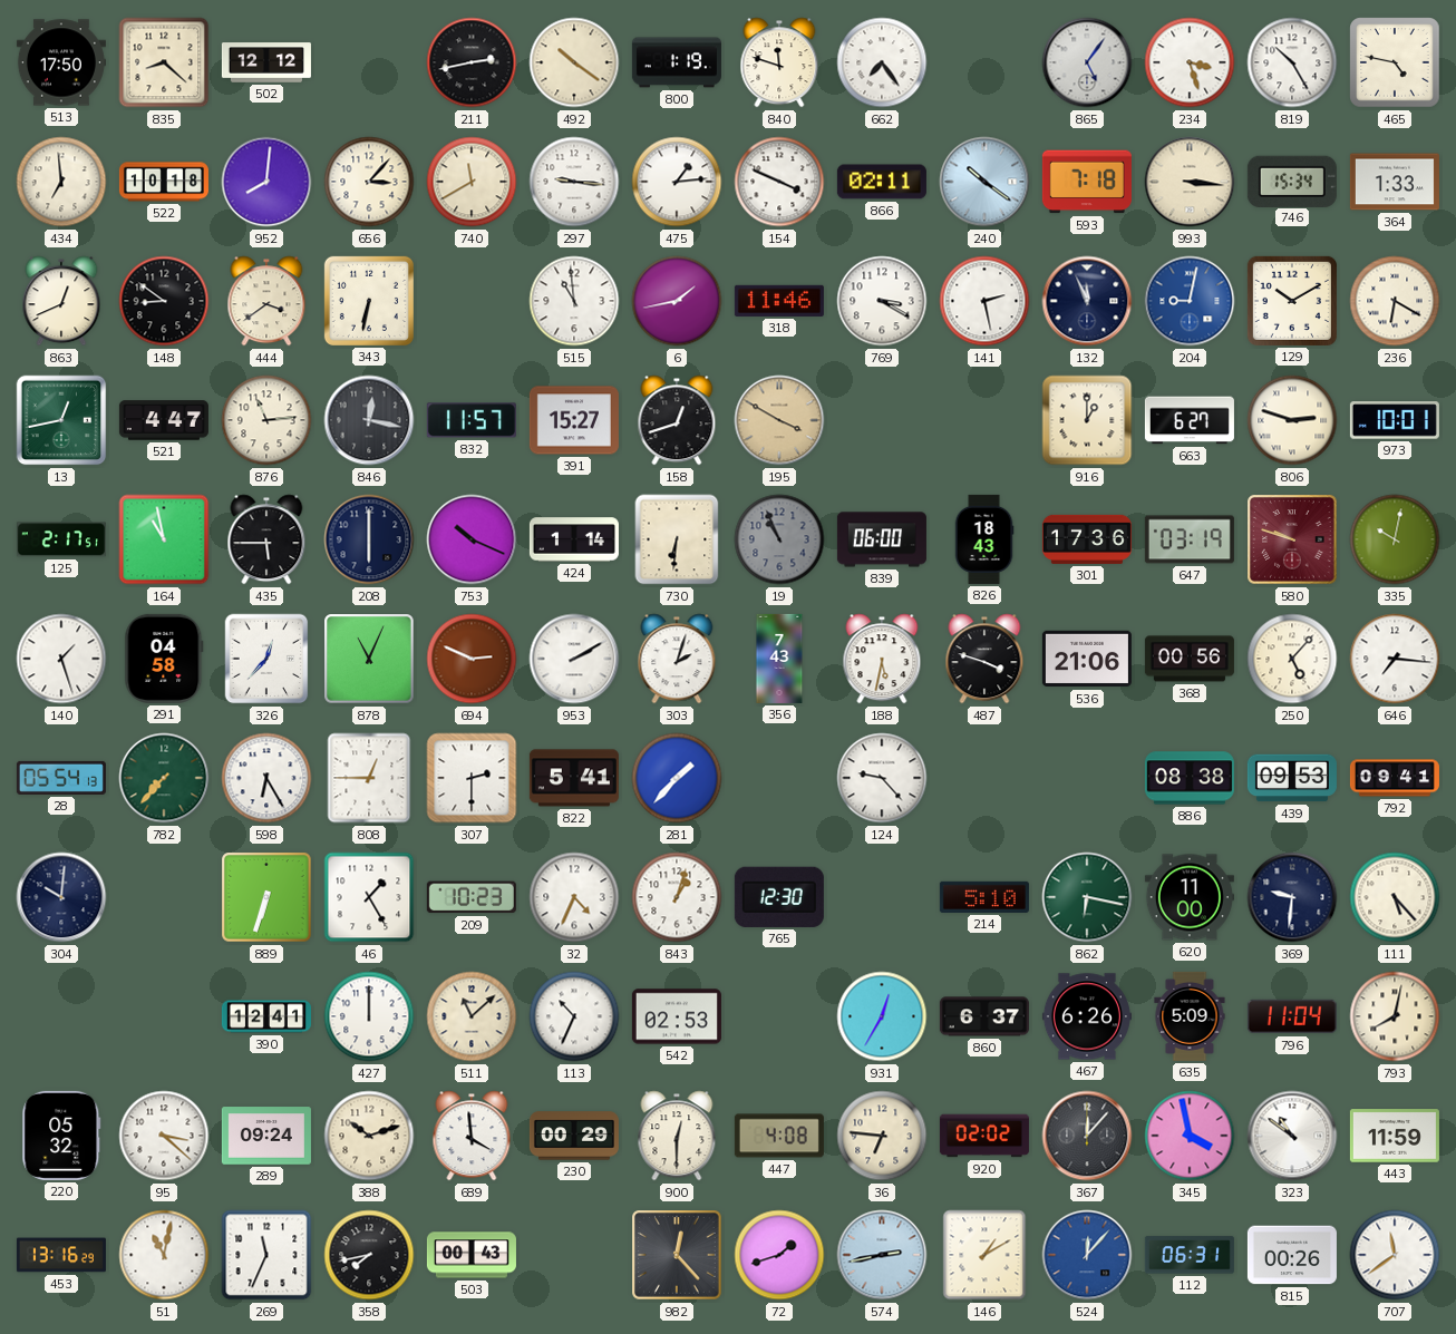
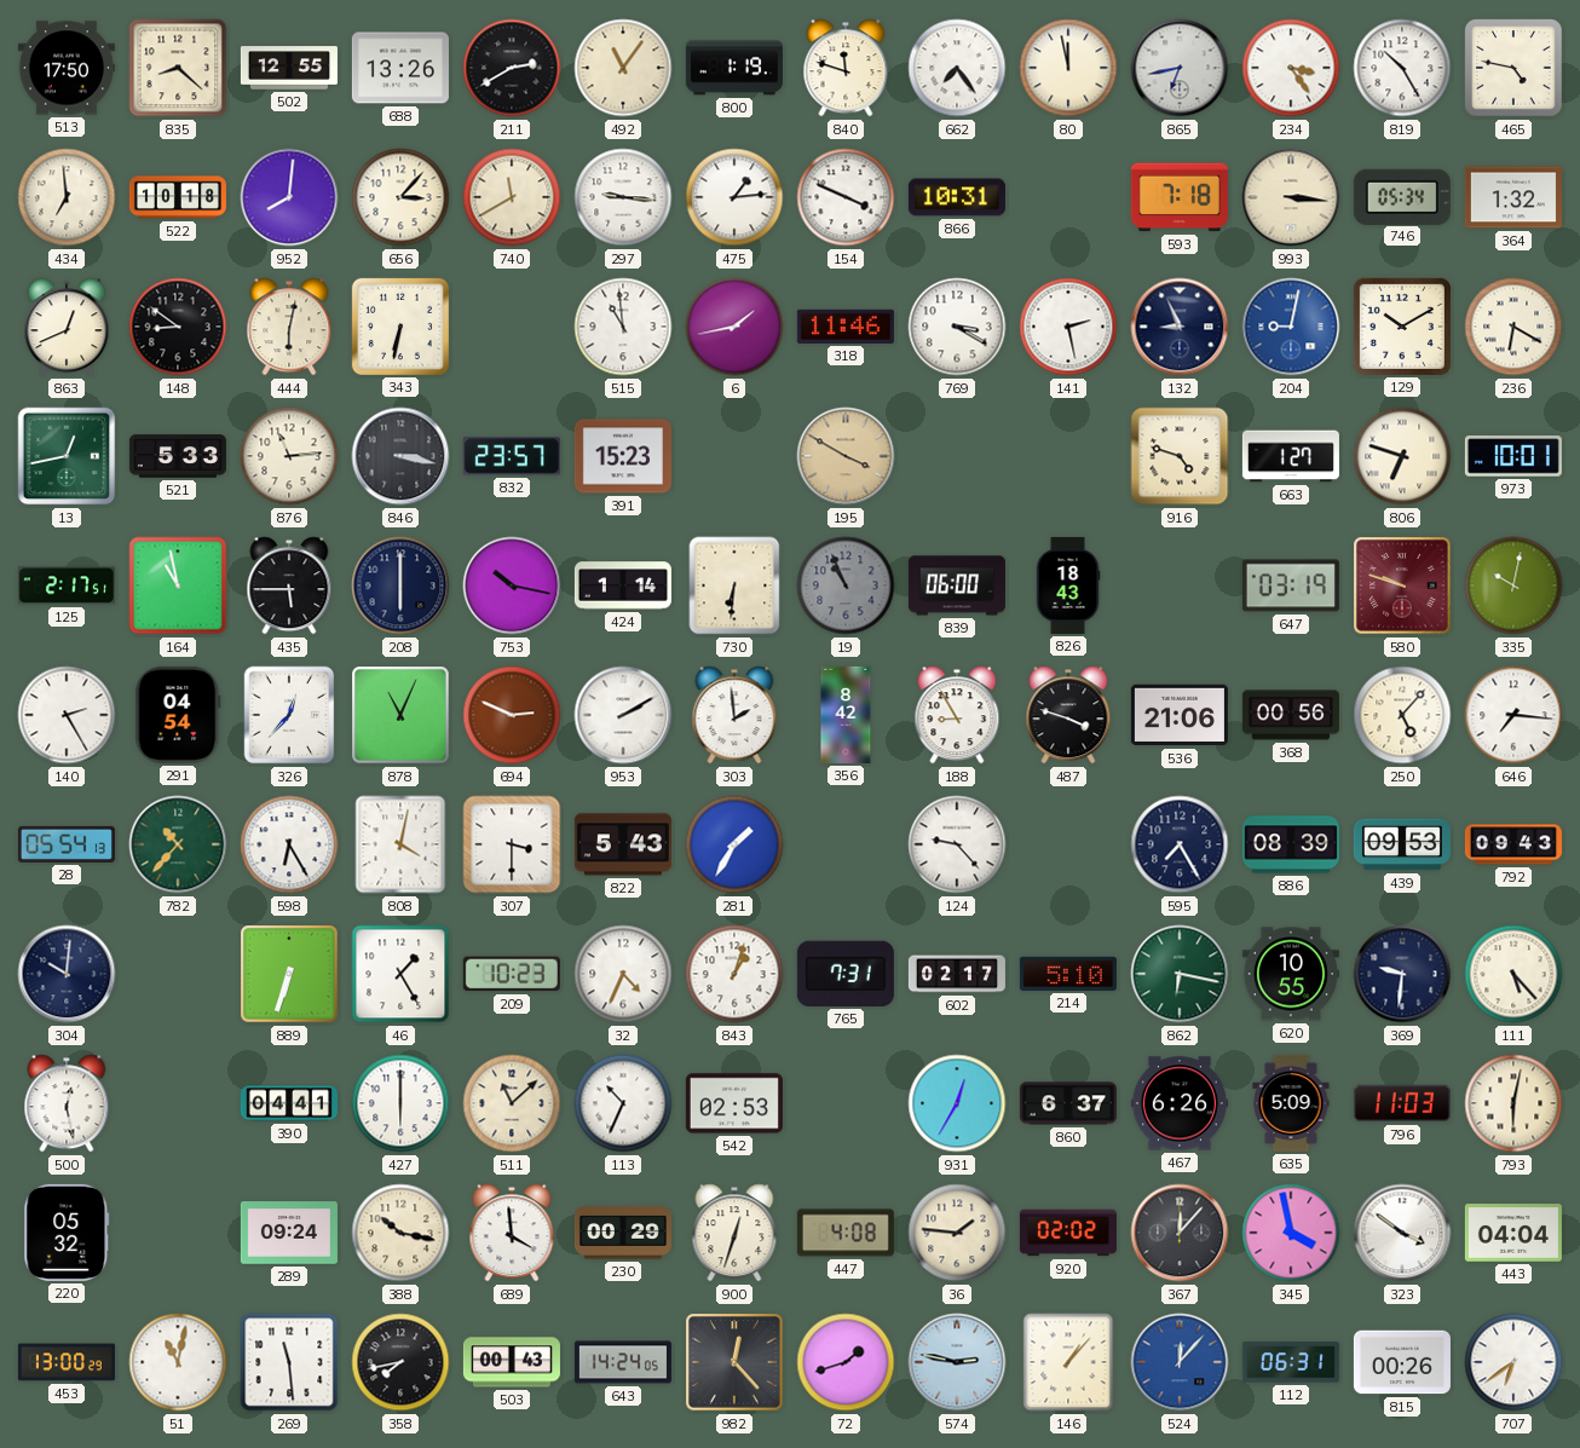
502: 12:12 -> 12:55 (289, 68)
688: none -> 13:26 (400, 68)
211: 2:43 -> 2:40 (512, 68)
492: 10:21 -> 11:06 (623, 68)
80: none -> 11:58 (1068, 68)
865: 5:06 -> 6:43 (1180, 68)
234: 3:27 -> 3:24 (1291, 68)
866: 02:11 -> 10:31 (957, 197)
240: 10:21 -> none (984, 182)
746: 15:34 -> 05:34 (1402, 196)
364: 1:33 -> 1:32 (1513, 197)
444: 3:39 -> 6:02 (289, 327)
132: 11:56 -> 8:56 (1180, 327)
521: 4:47 -> 5:33 (178, 456)
846: 12:17 -> 3:17 (400, 456)
832: 11:57 -> 23:57 (512, 456)
391: 15:27 -> 15:23 (623, 456)
158: 12:42 -> none (677, 420)
916: 1:00 -> 4:48 (1180, 456)
663: 6:27 -> 1:27 (1291, 456)
806: 2:48 -> 6:48 (1402, 456)
753: 10:19 -> 10:17 (512, 585)
301: 17:36 -> none (1087, 539)
140: 1:27 -> 2:25 (67, 715)
291: 04:58 -> 04:54 (178, 715)
303: 2:03 -> 1:59 (734, 715)
356: 7:43 -> 8:42 (846, 715)
188: 5:32 -> 8:55 (957, 715)
782: 7:37 -> 10:37 (178, 844)
808: 12:45 -> 4:02 (400, 844)
307: 2:30 -> 3:30 (512, 844)
822: 5:41 -> 5:43 (623, 844)
281: 1:37 -> 1:35 (734, 844)
595: none -> 7:25 (1180, 844)
886: 08:38 -> 08:39 (1291, 844)
792: 09:41 -> 09:43 (1513, 844)
765: 12:30 -> 7:31 (846, 974)
602: none -> 02:17 (957, 974)
620: 11:00 -> 10:55 (1291, 974)
500: none -> 12:28 (67, 1103)
390: 12:41 -> 04:41 (289, 1103)
427: 12:00 -> 6:00 (400, 1103)
796: 11:04 -> 11:03 (1402, 1103)
793: 8:02 -> 6:02 (1513, 1103)
95: 3:22 -> none (164, 1136)
388: 10:12 -> 10:17 (400, 1233)
900: 12:30 -> 12:33 (734, 1233)
36: 6:46 -> 1:46 (957, 1233)
323: 10:51 -> 3:51 (1402, 1233)
443: 11:59 -> 04:04 (1513, 1233)
453: 13:16 -> 13:00 (67, 1362)
269: 11:34 -> 11:29 (289, 1362)
643: none -> 14:24 (623, 1362)
574: 2:43 -> 2:47 (957, 1362)
146: 1:10 -> 1:07 (1068, 1362)
707: 11:39 -> 6:39 (1513, 1362)
